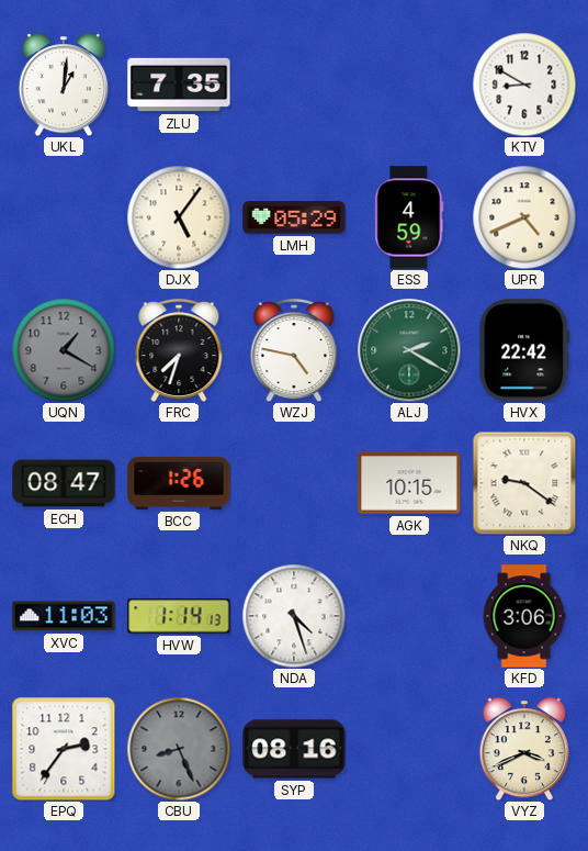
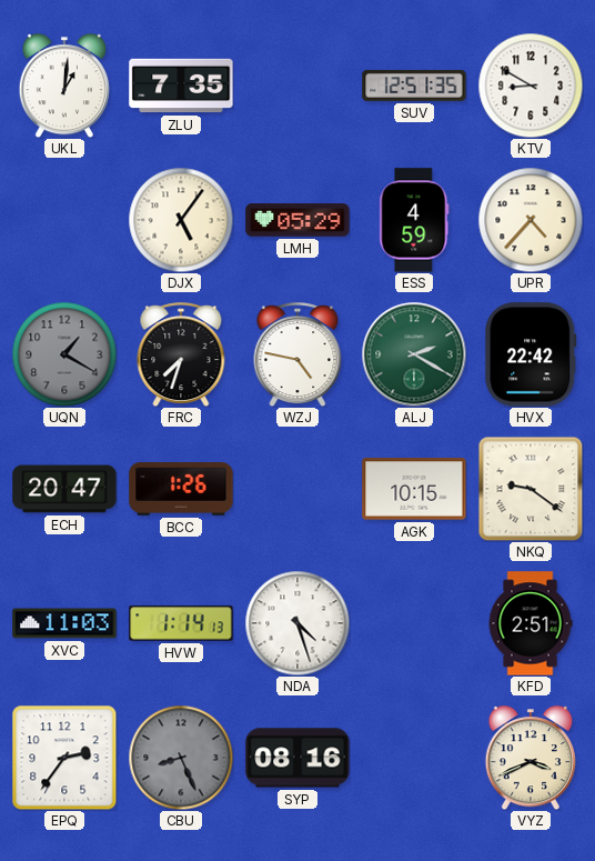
SUV: none -> 12:51 (414, 86)
UPR: 4:41 -> 4:37 (531, 220)
ECH: 08:47 -> 20:47 (64, 489)
KFD: 3:06 -> 2:51 (531, 623)
